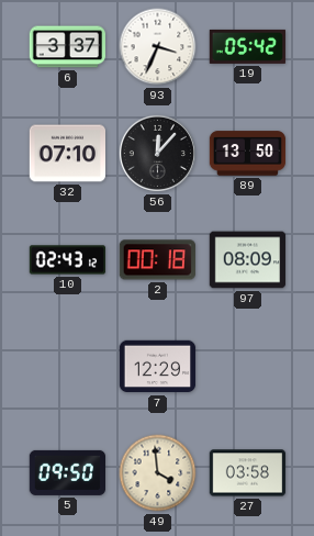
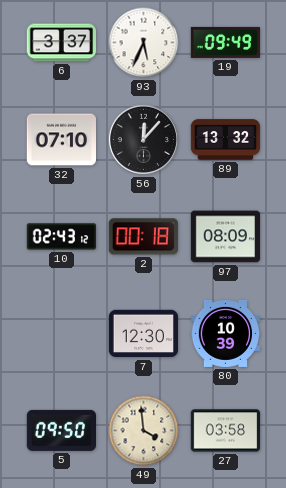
93: 3:34 -> 5:34 (144, 43)
19: 05:42 -> 09:49 (226, 42)
89: 13:50 -> 13:32 (226, 140)
7: 12:29 -> 12:30 (144, 334)
80: none -> 10:39 (226, 333)
